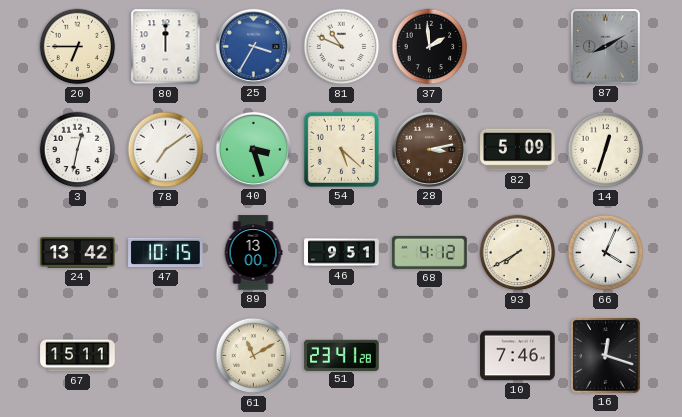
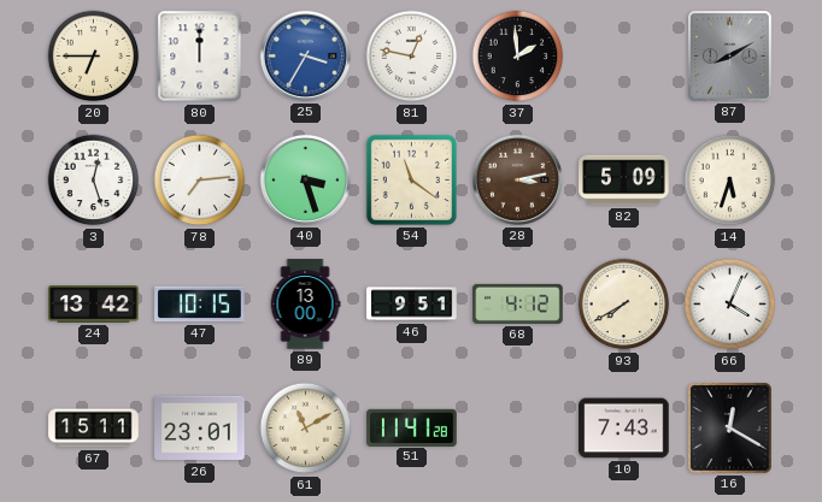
81: 10:49 -> 12:47 (412, 57)
3: 12:32 -> 12:27 (94, 181)
78: 7:09 -> 7:14 (200, 181)
54: 5:22 -> 11:21 (411, 179)
14: 12:33 -> 5:33 (730, 181)
26: none -> 23:01 (200, 429)
51: 23:41 -> 11:41 (412, 427)
10: 7:46 -> 7:43 (624, 429)
16: 12:18 -> 12:20 (730, 429)
